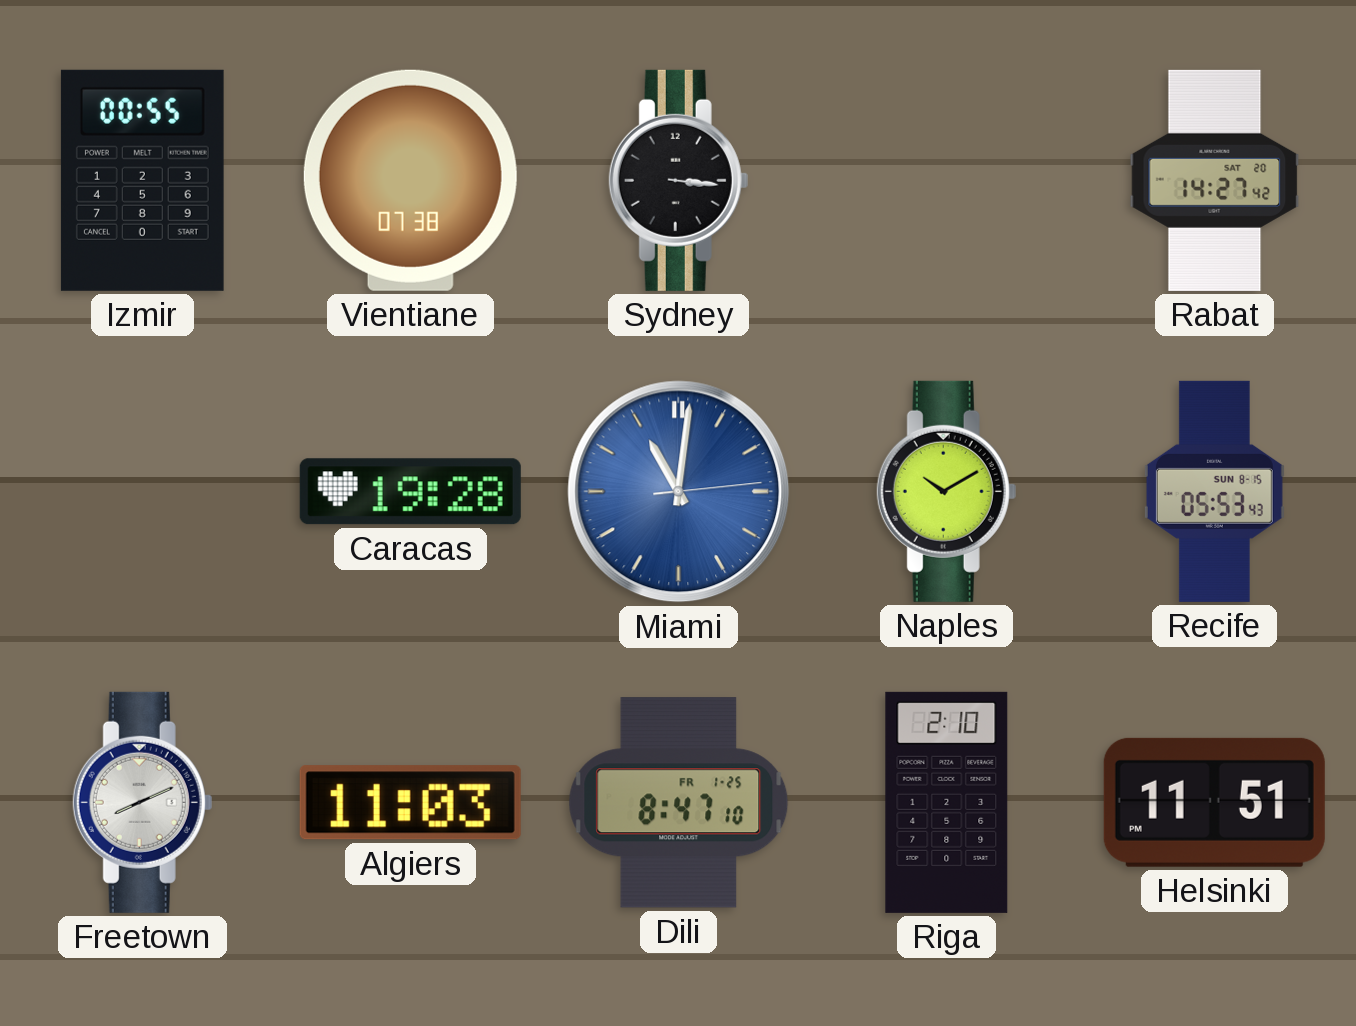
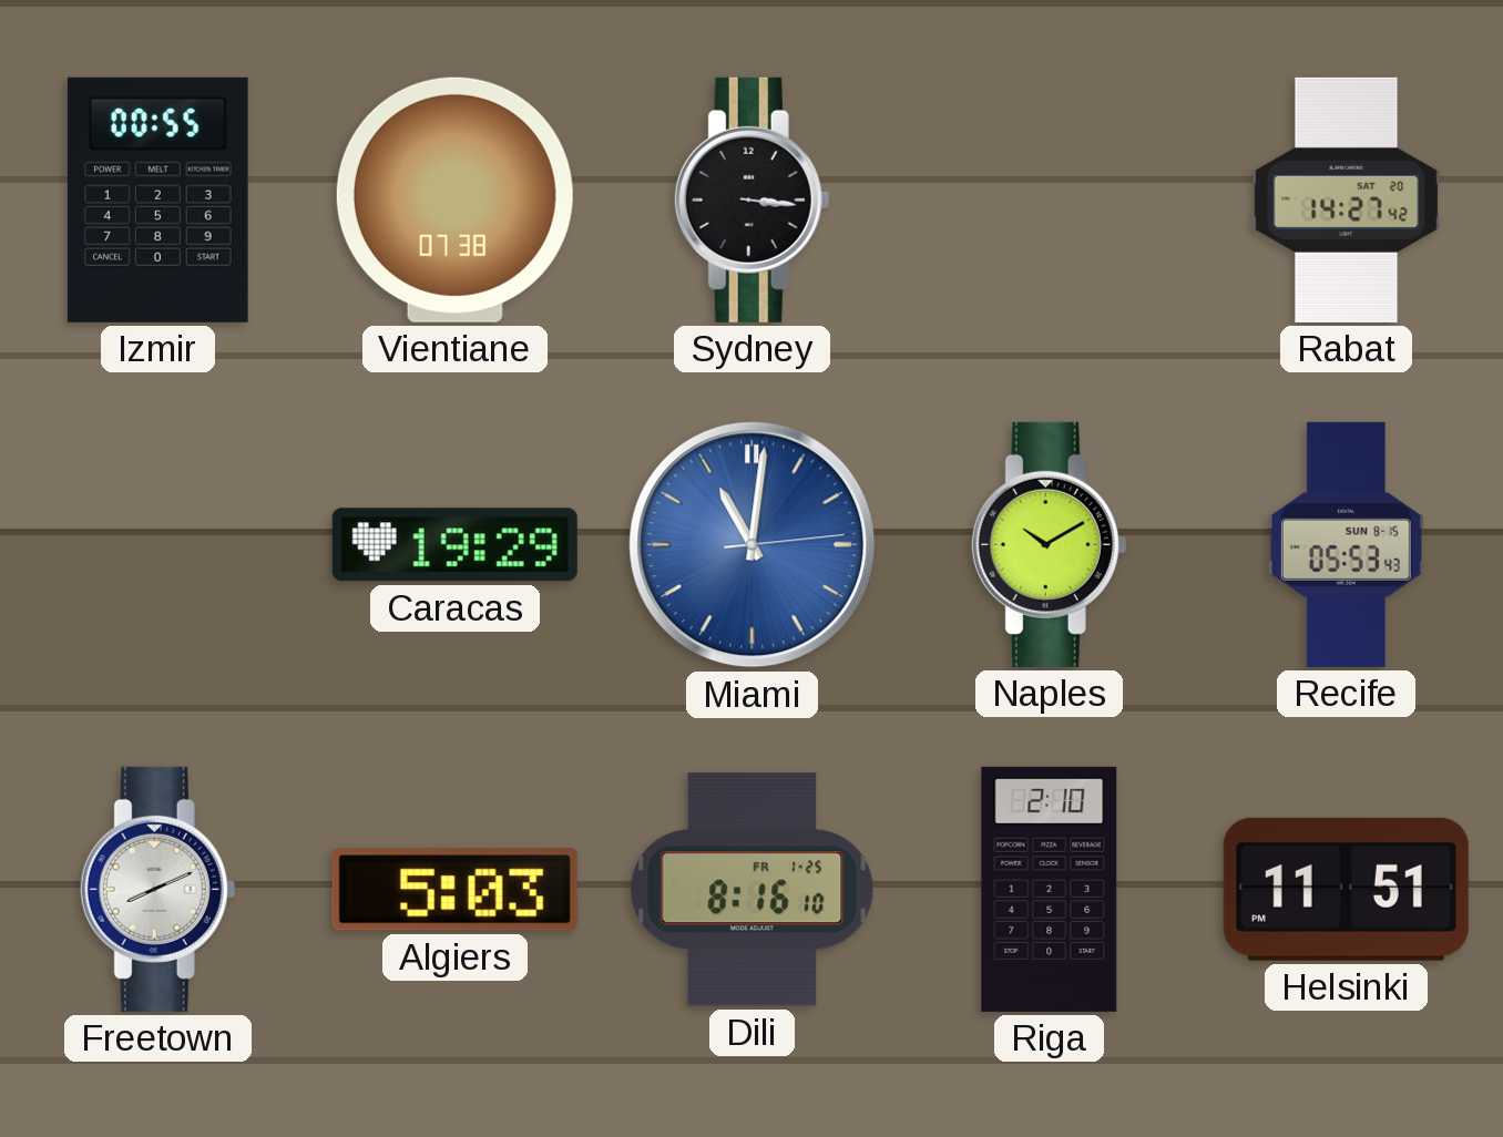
Caracas: 19:28 -> 19:29 (454, 545)
Algiers: 11:03 -> 5:03 (454, 890)
Dili: 8:47 -> 8:16 (753, 890)
